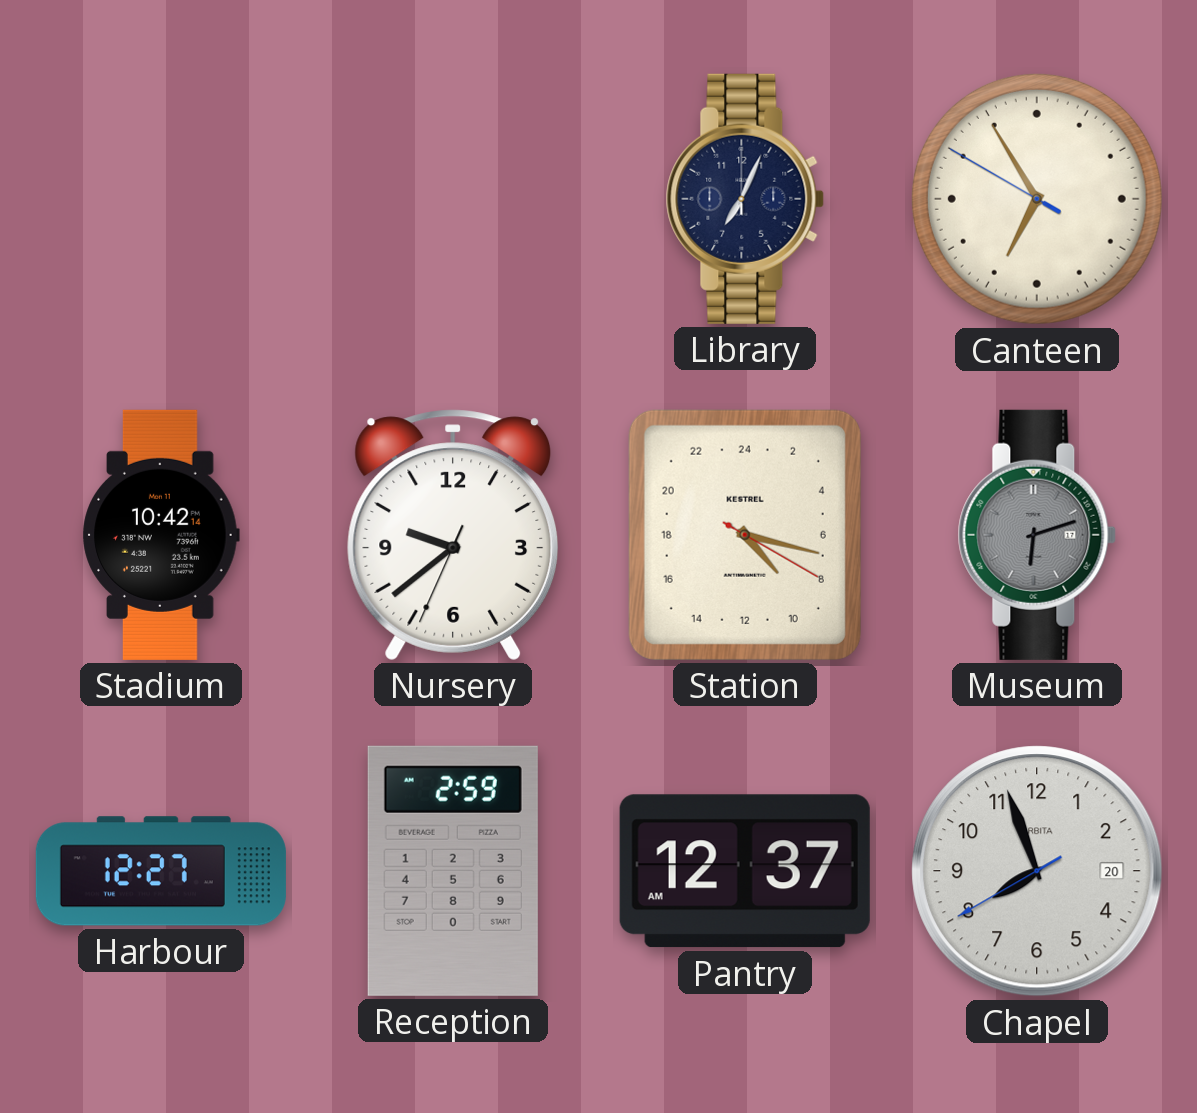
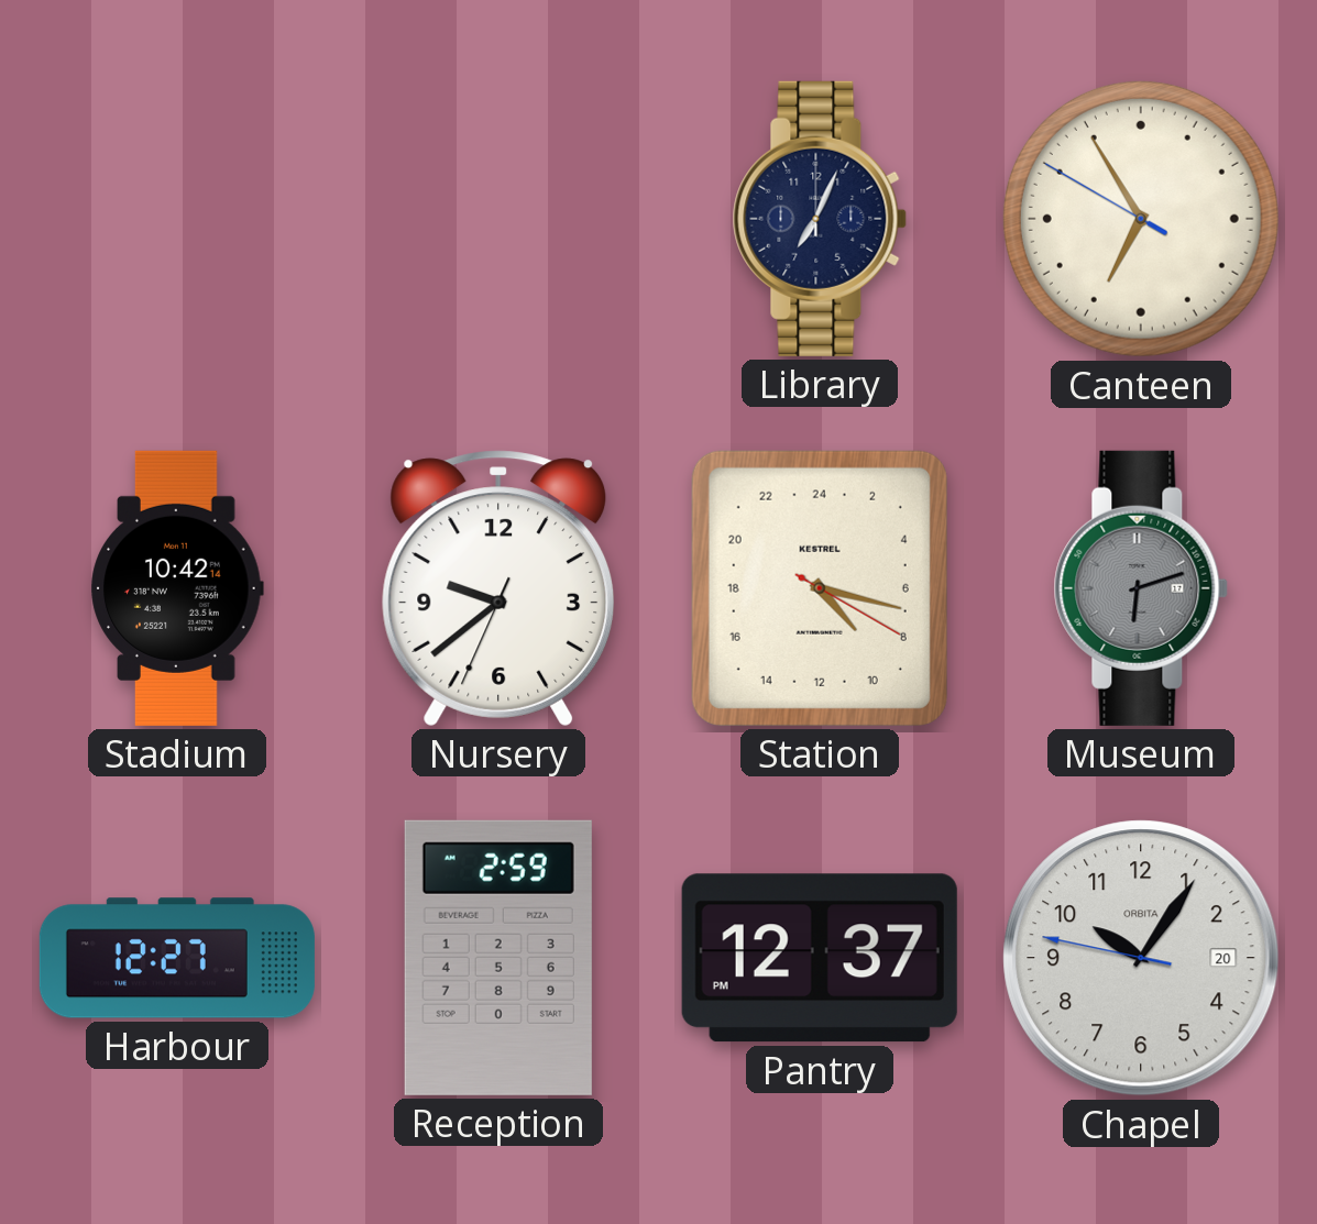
Pantry: 12:37 AM -> 12:37 PM (820, 958)
Chapel: 7:56 -> 10:05 (1141, 958)
